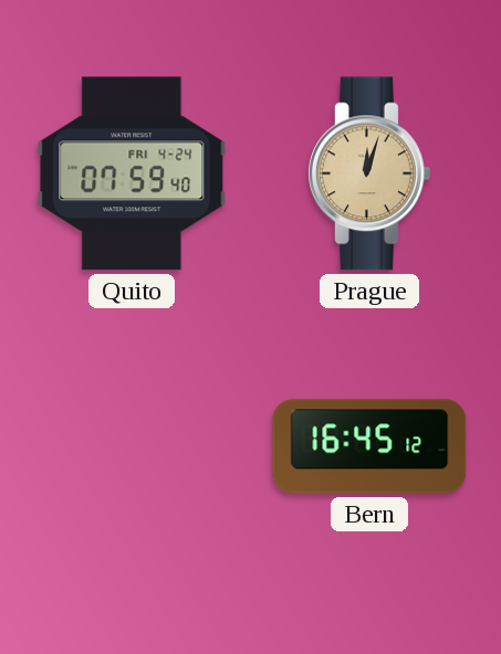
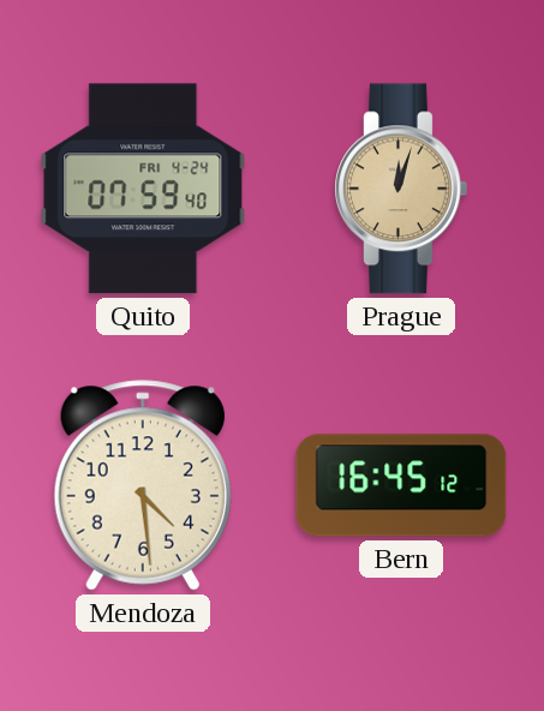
Mendoza: none -> 4:29 (143, 485)
